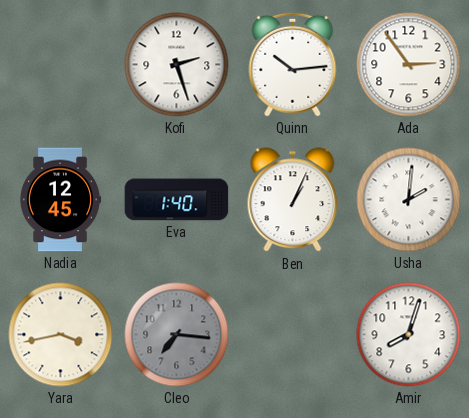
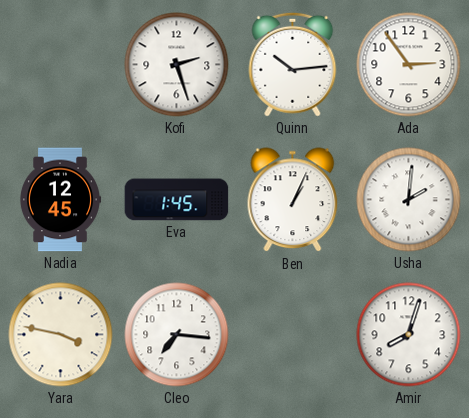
Eva: 1:40 -> 1:45 (177, 200)
Yara: 3:43 -> 3:47 (61, 335)
Cleo dial: grey -> white (177, 335)
